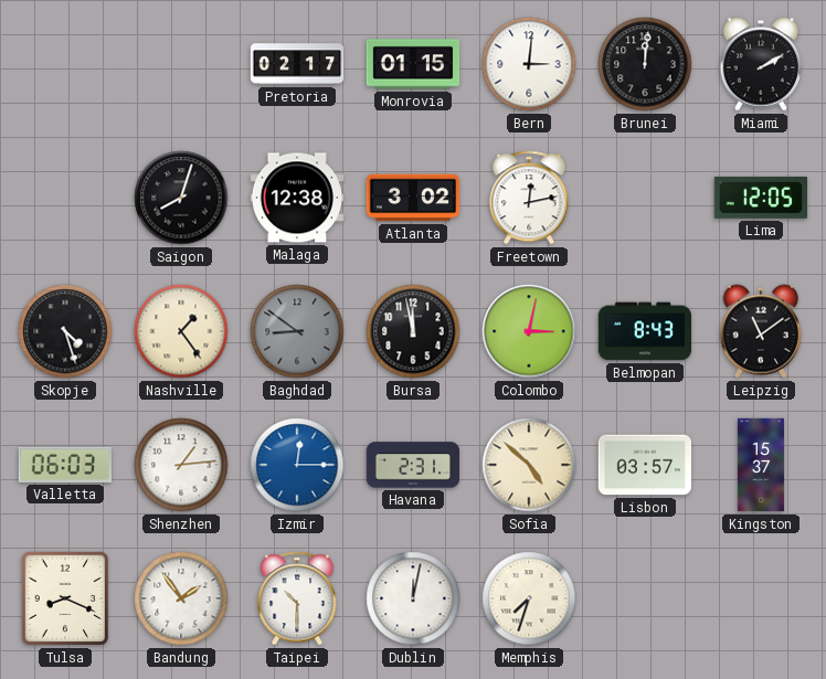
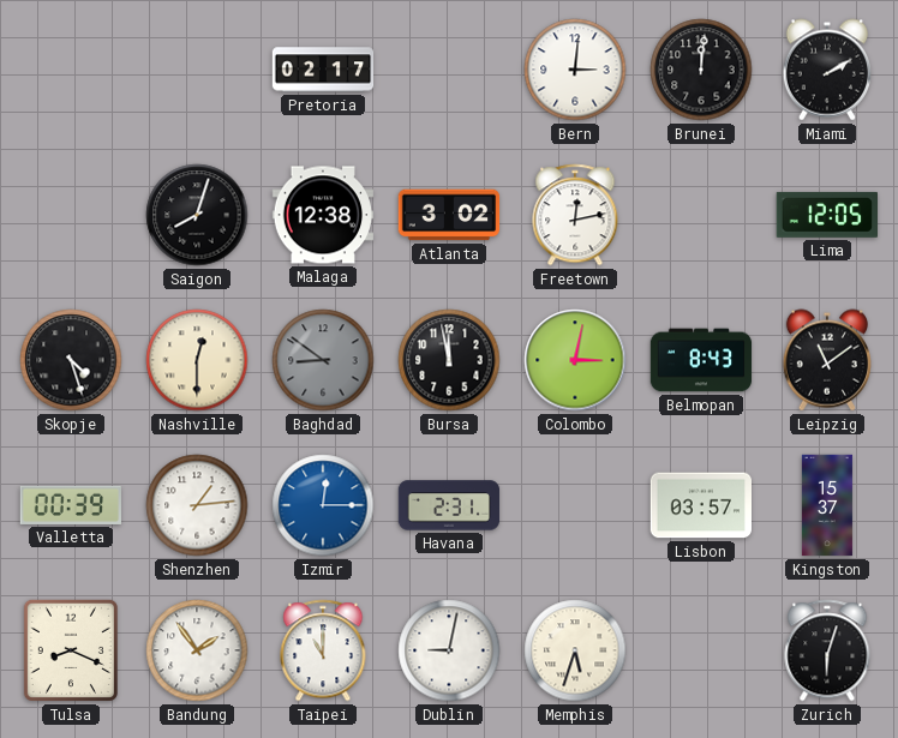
Monrovia: 01:15 -> none (413, 64)
Nashville: 1:24 -> 12:30 (197, 360)
Valletta: 06:03 -> 00:39 (70, 505)
Sofia: 4:52 -> none (529, 465)
Taipei: 10:30 -> 11:00 (323, 650)
Dublin: 12:02 -> 9:02 (449, 650)
Memphis: 7:33 -> 5:33 (575, 650)
Zurich: none -> 6:03 (827, 650)
